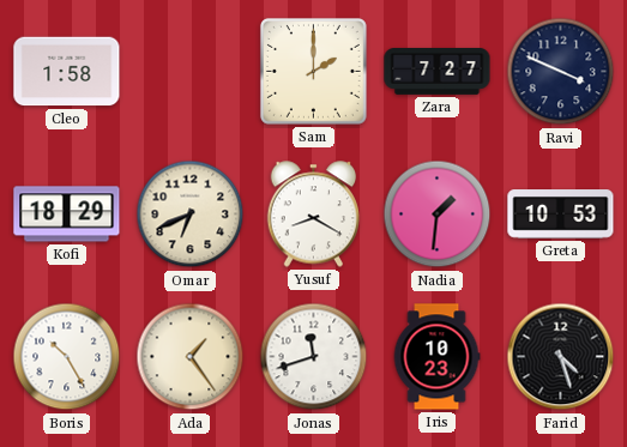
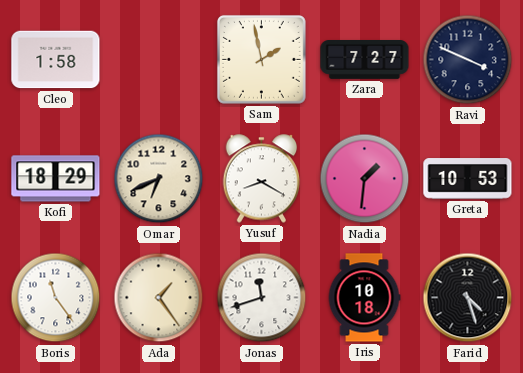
Sam: 2:00 -> 1:58 (261, 59)
Boris: 10:25 -> 11:24 (56, 298)
Iris: 10:23 -> 10:18 (364, 298)
